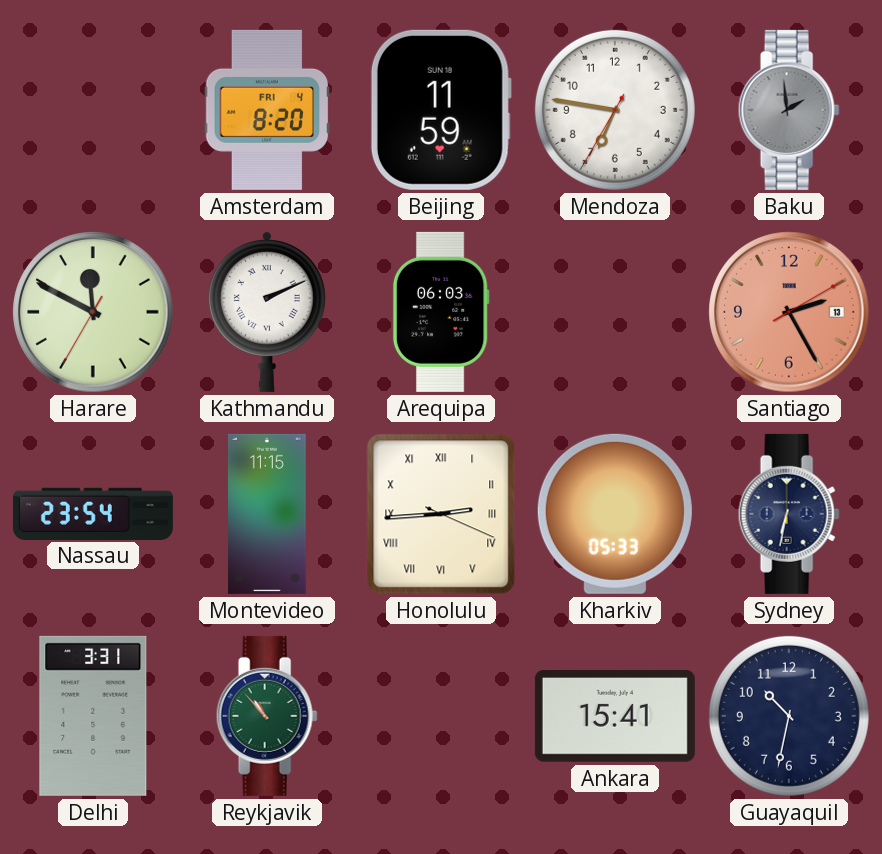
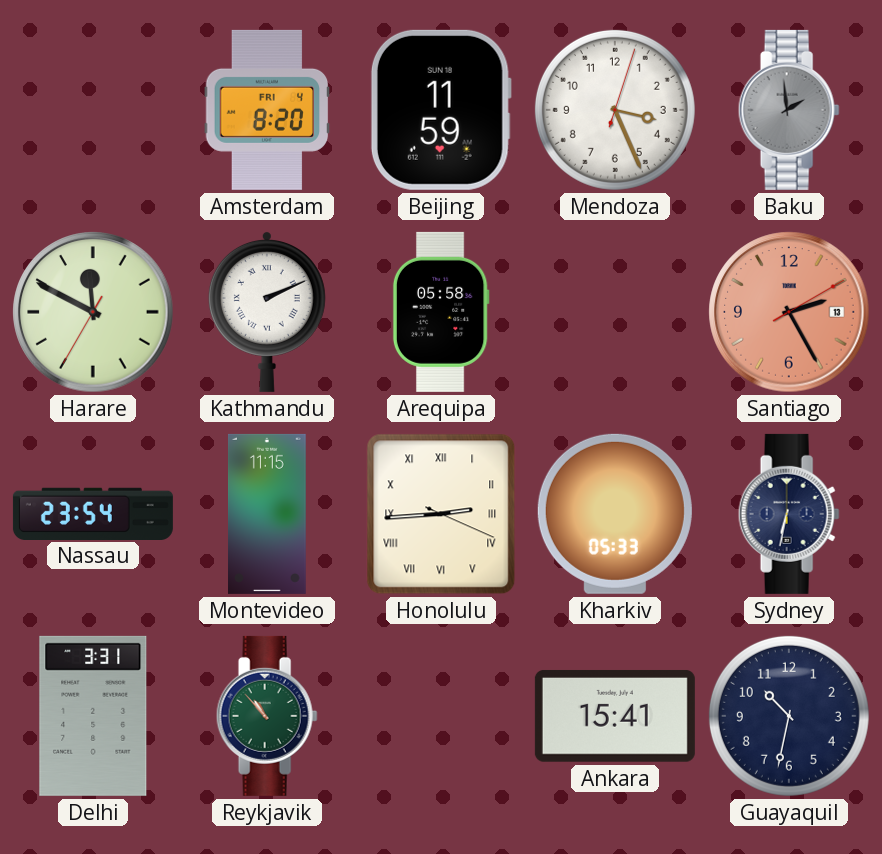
Mendoza: 6:46 -> 3:26 (615, 110)
Arequipa: 06:03 -> 05:58 (441, 312)
